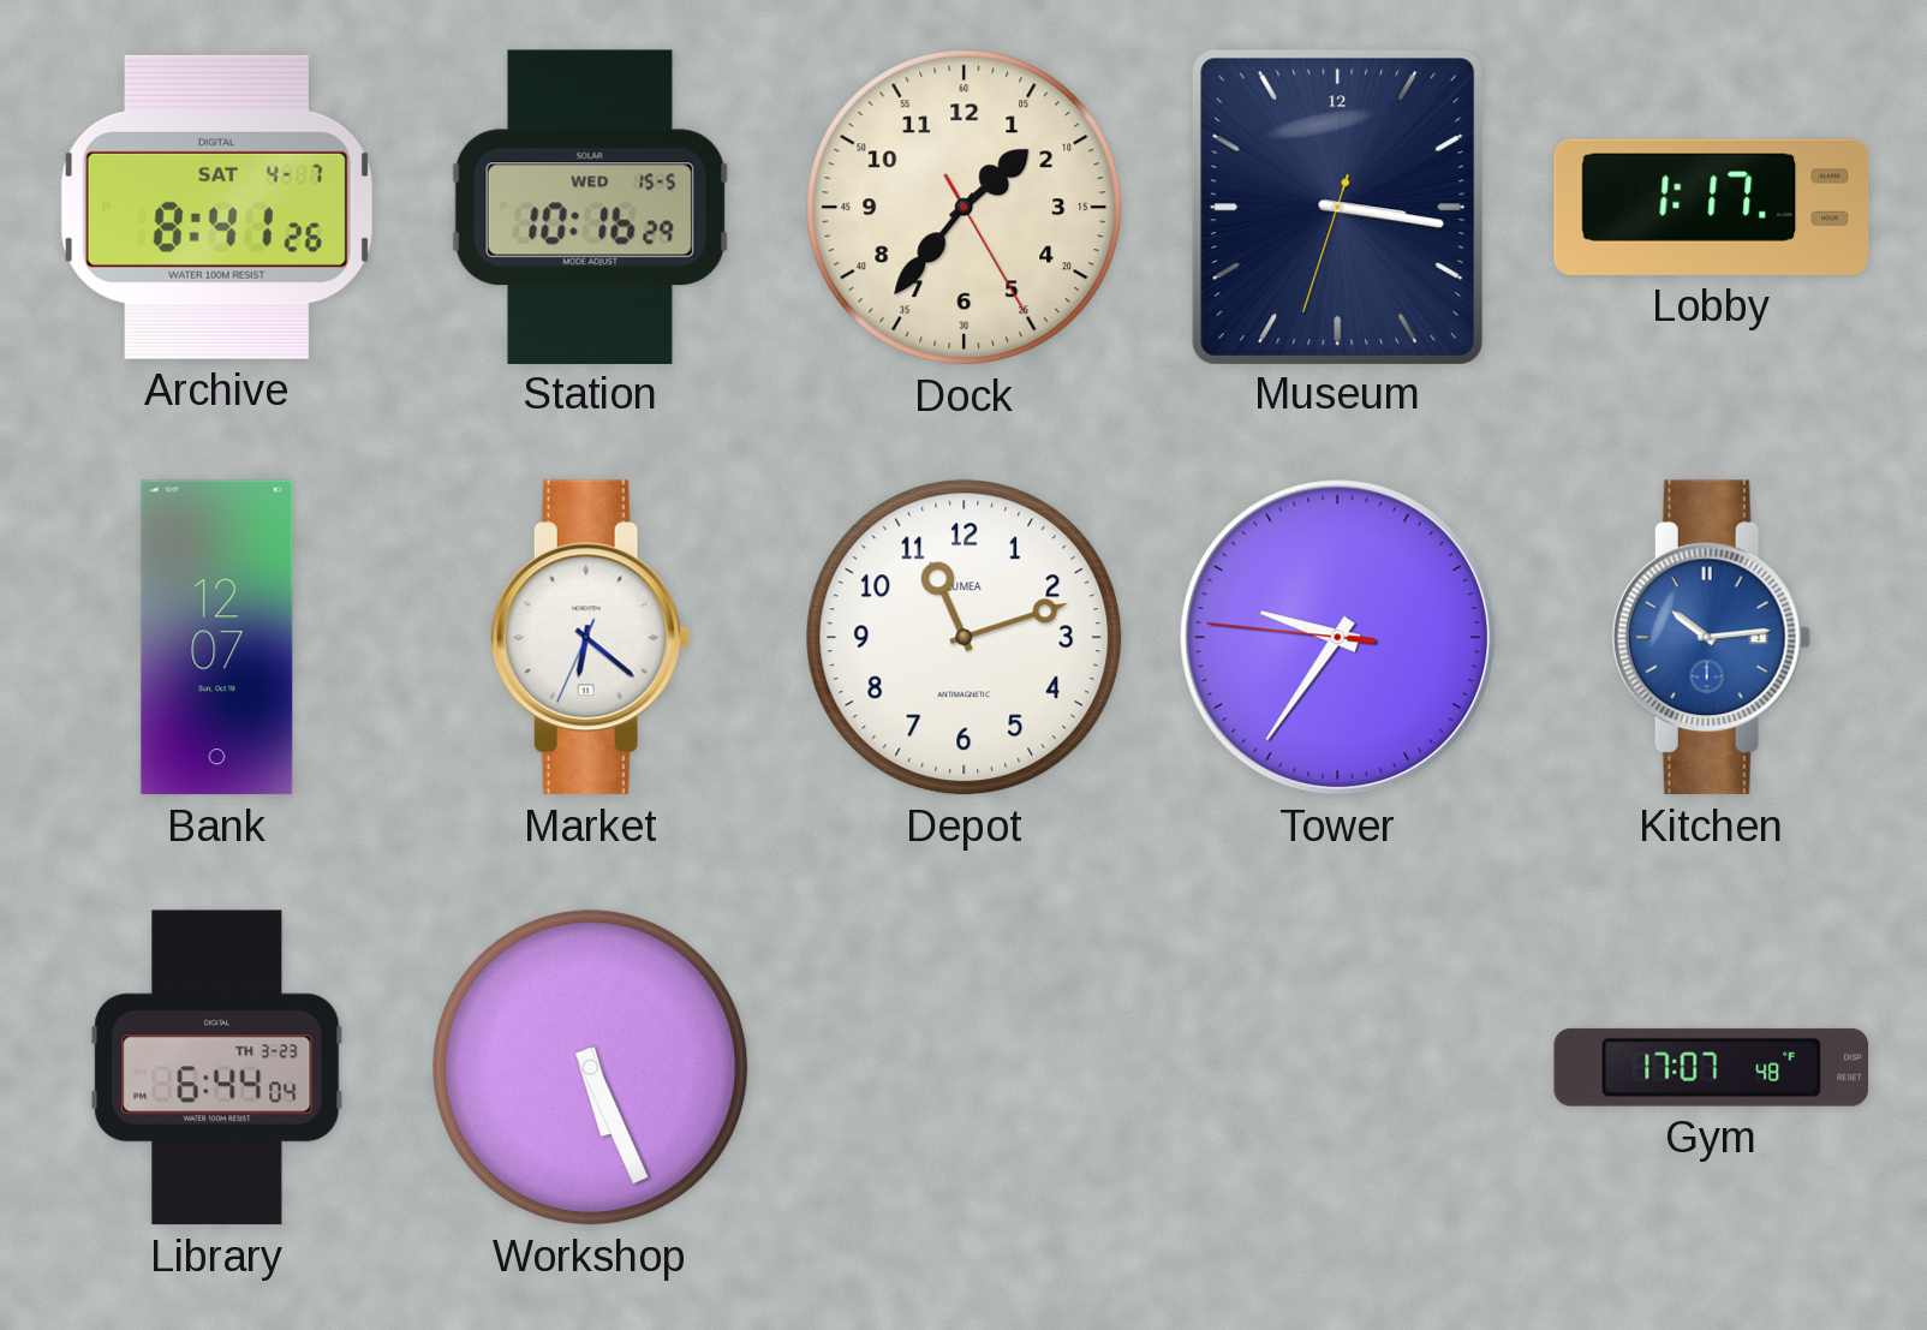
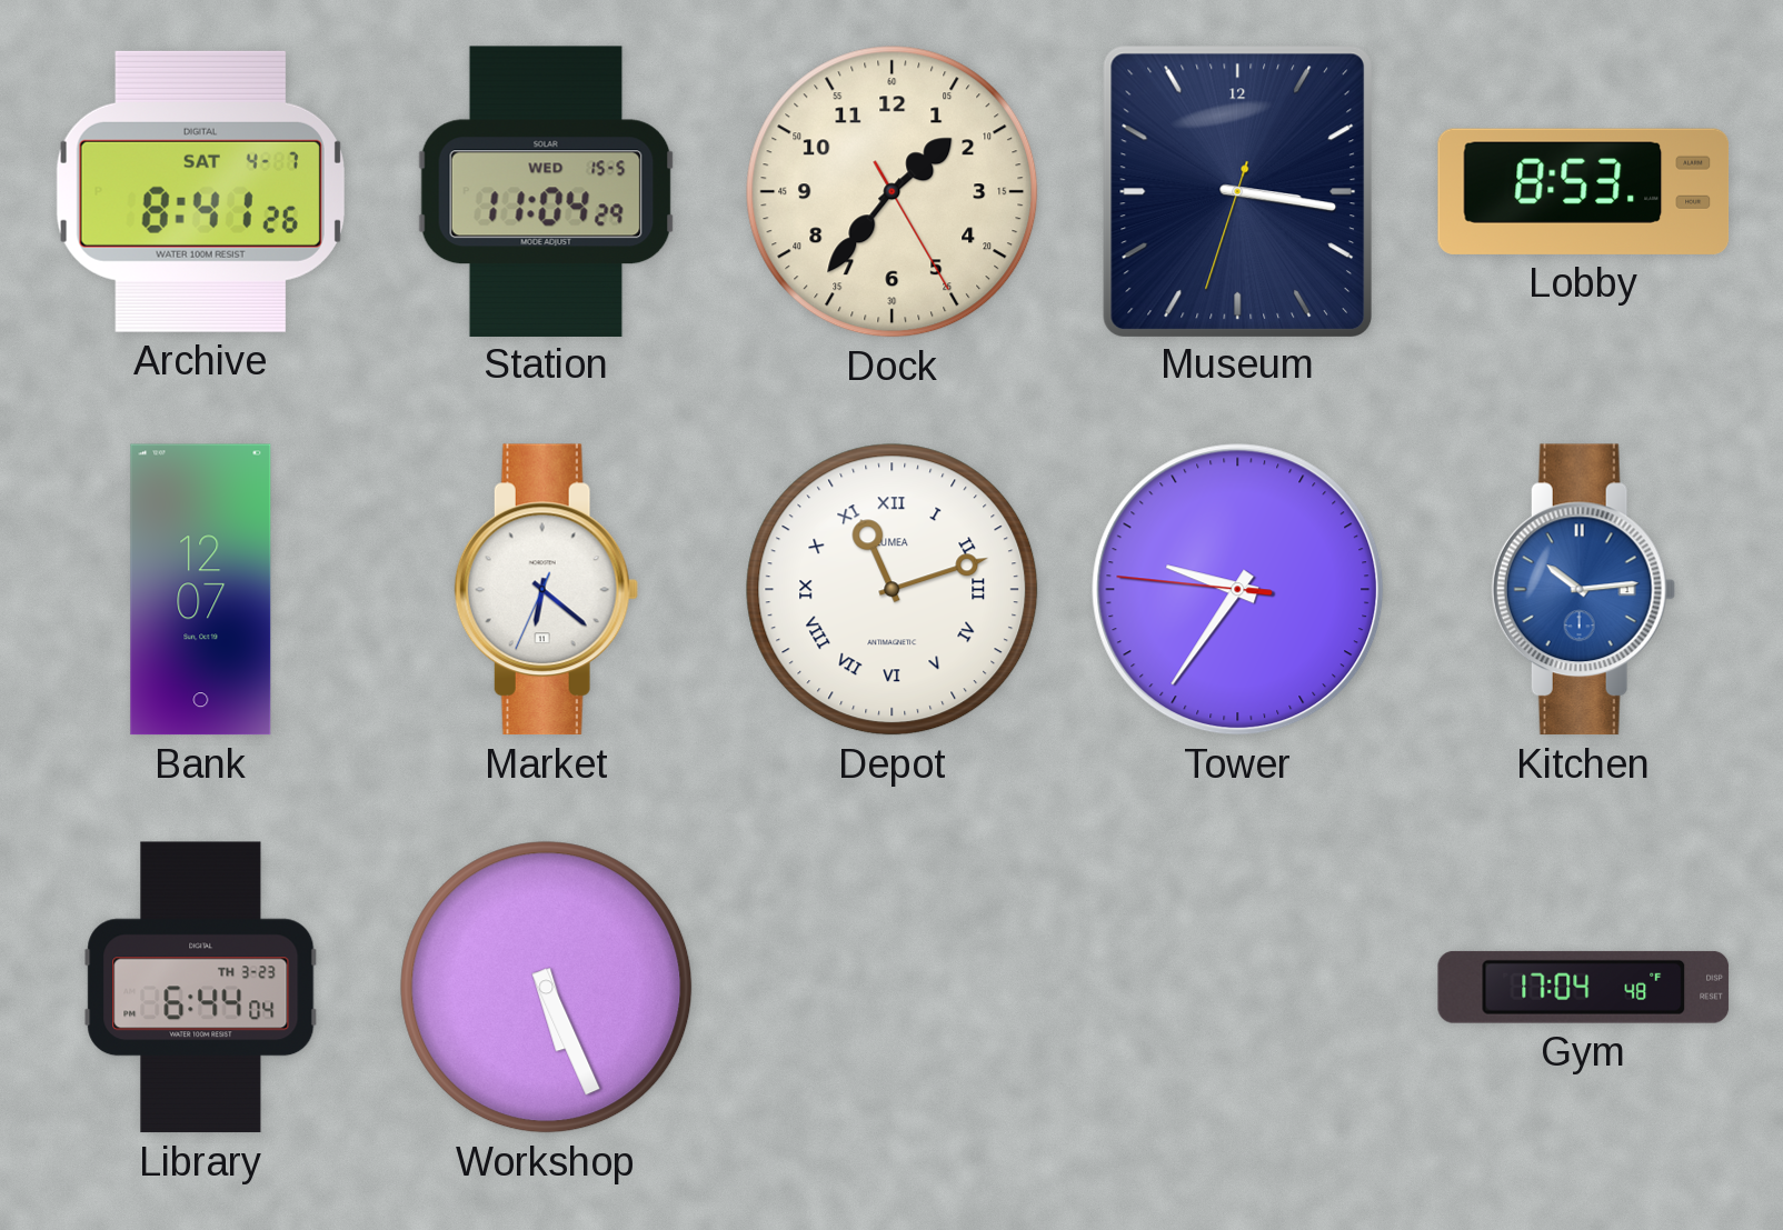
Station: 10:16 -> 11:04 (547, 191)
Lobby: 1:17 -> 8:53 (1584, 191)
Depot numerals: Arabic -> Roman (893, 590)
Gym: 17:07 -> 17:04 (1584, 987)
